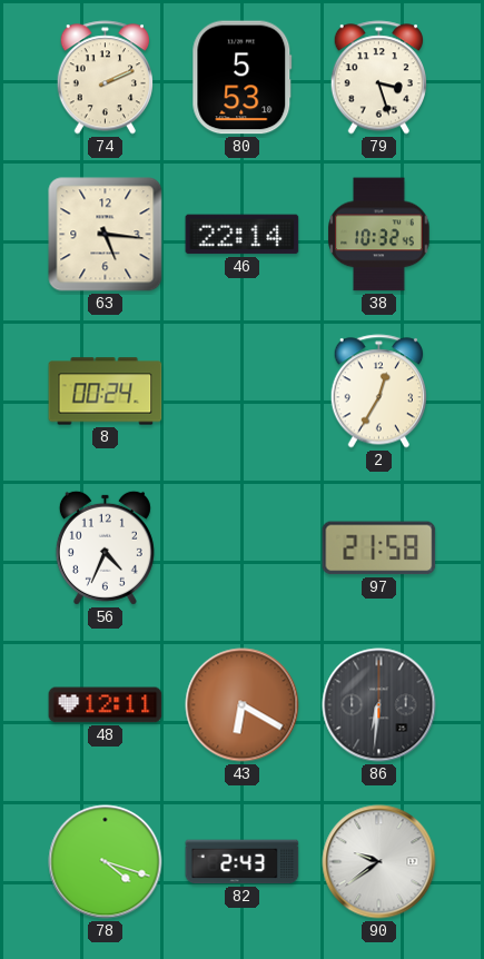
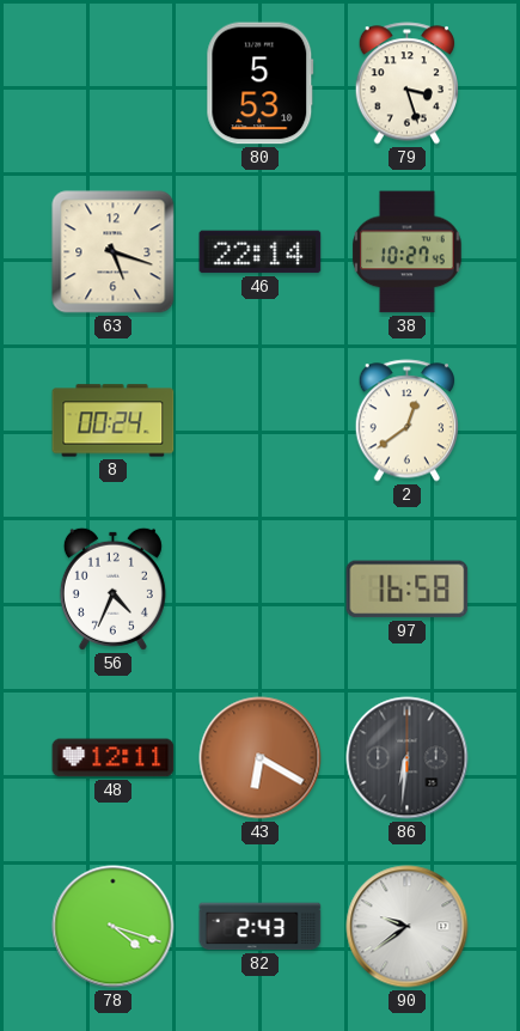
74: 2:11 -> none (105, 78)
63: 5:16 -> 5:18 (114, 252)
38: 10:32 -> 10:27 (408, 252)
2: 12:35 -> 12:39 (406, 421)
97: 21:58 -> 16:58 (408, 590)
